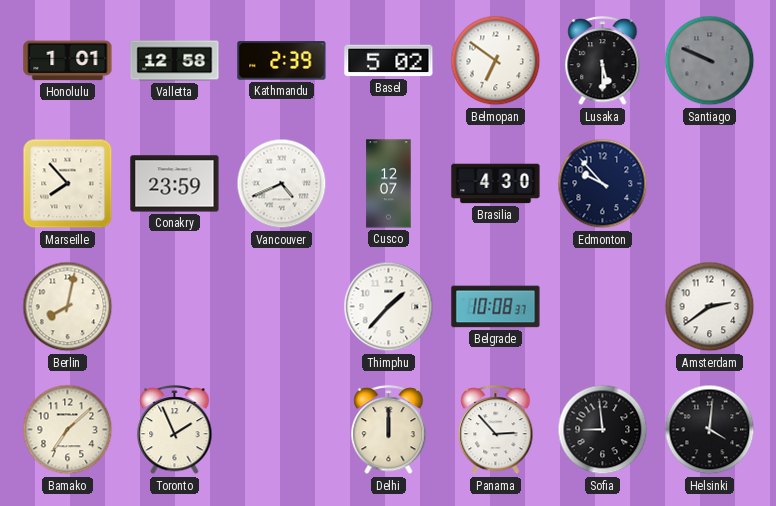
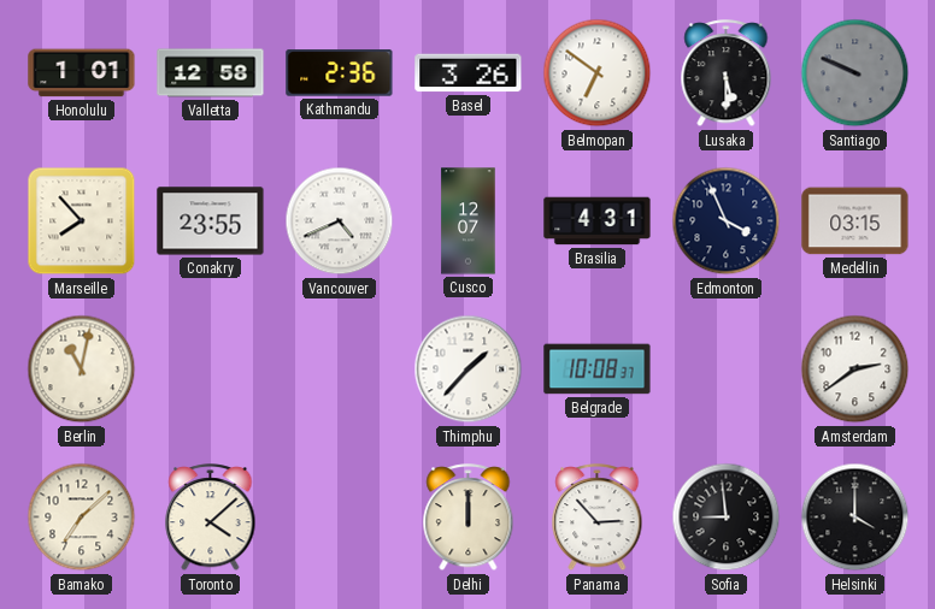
Kathmandu: 2:39 -> 2:36 (340, 73)
Basel: 5:02 -> 3:26 (469, 73)
Conakry: 23:59 -> 23:55 (211, 221)
Brasilia: 4:30 -> 4:31 (598, 221)
Edmonton: 9:53 -> 3:56 (727, 221)
Medellin: none -> 03:15 (855, 221)
Berlin: 8:02 -> 11:02 (82, 369)
Toronto: 1:56 -> 4:08 (211, 518)
Helsinki: 4:01 -> 4:00 (855, 518)
